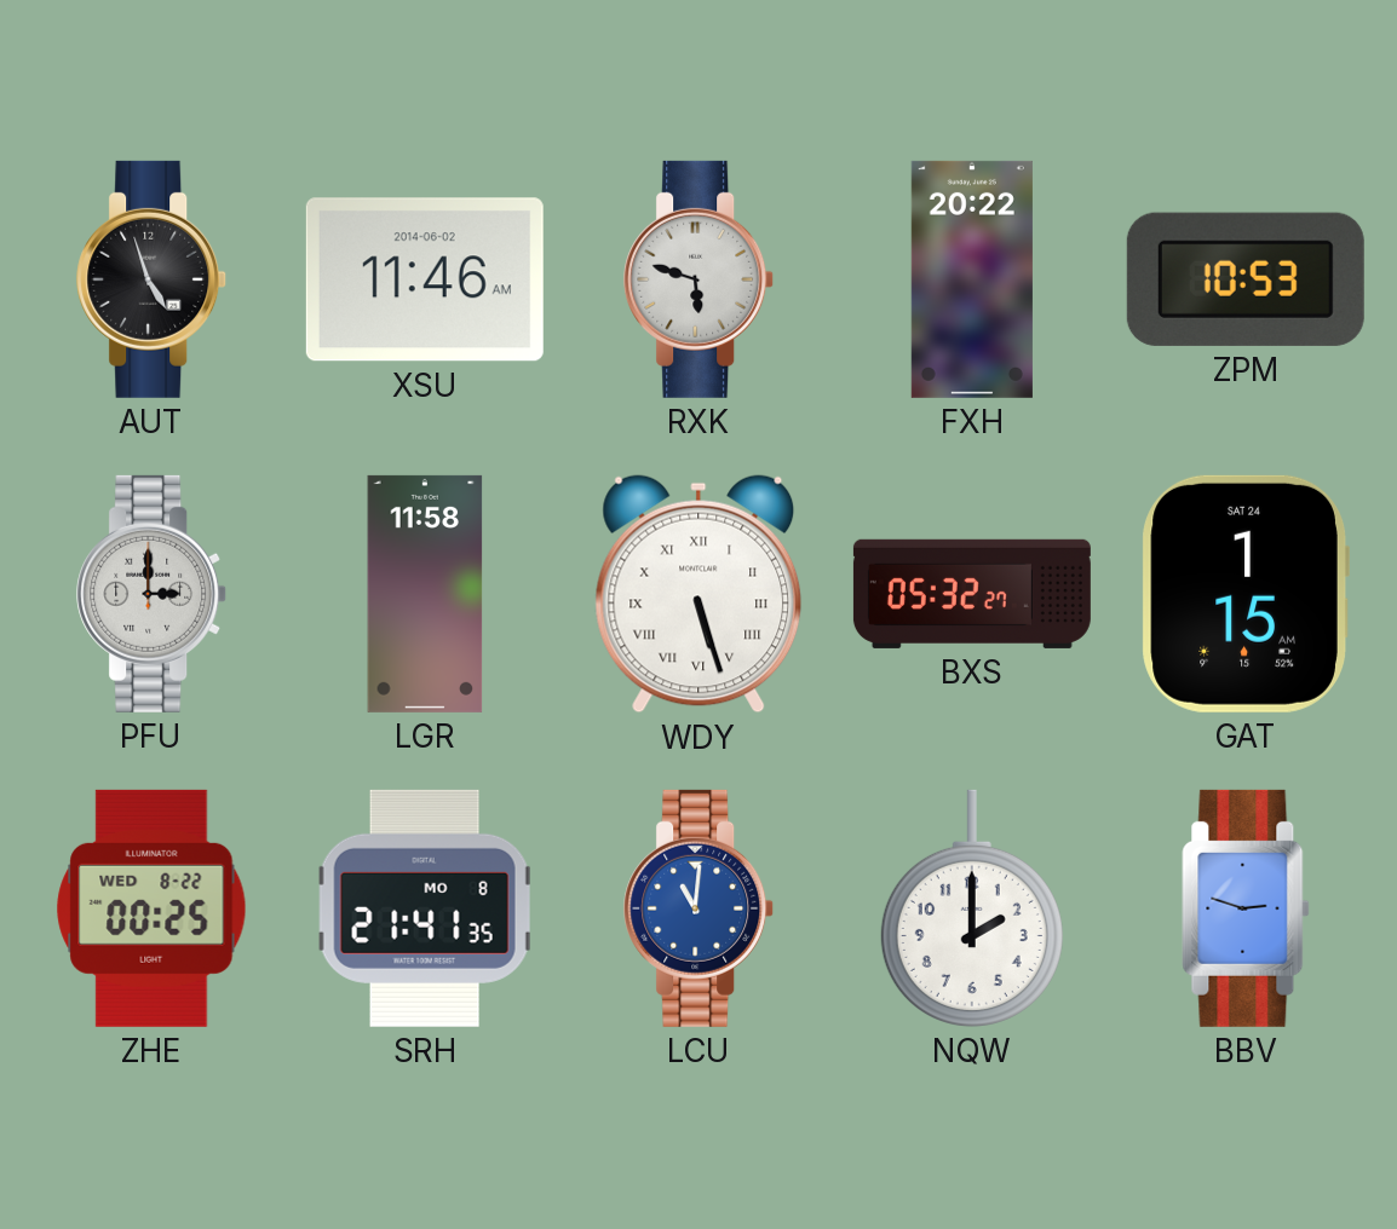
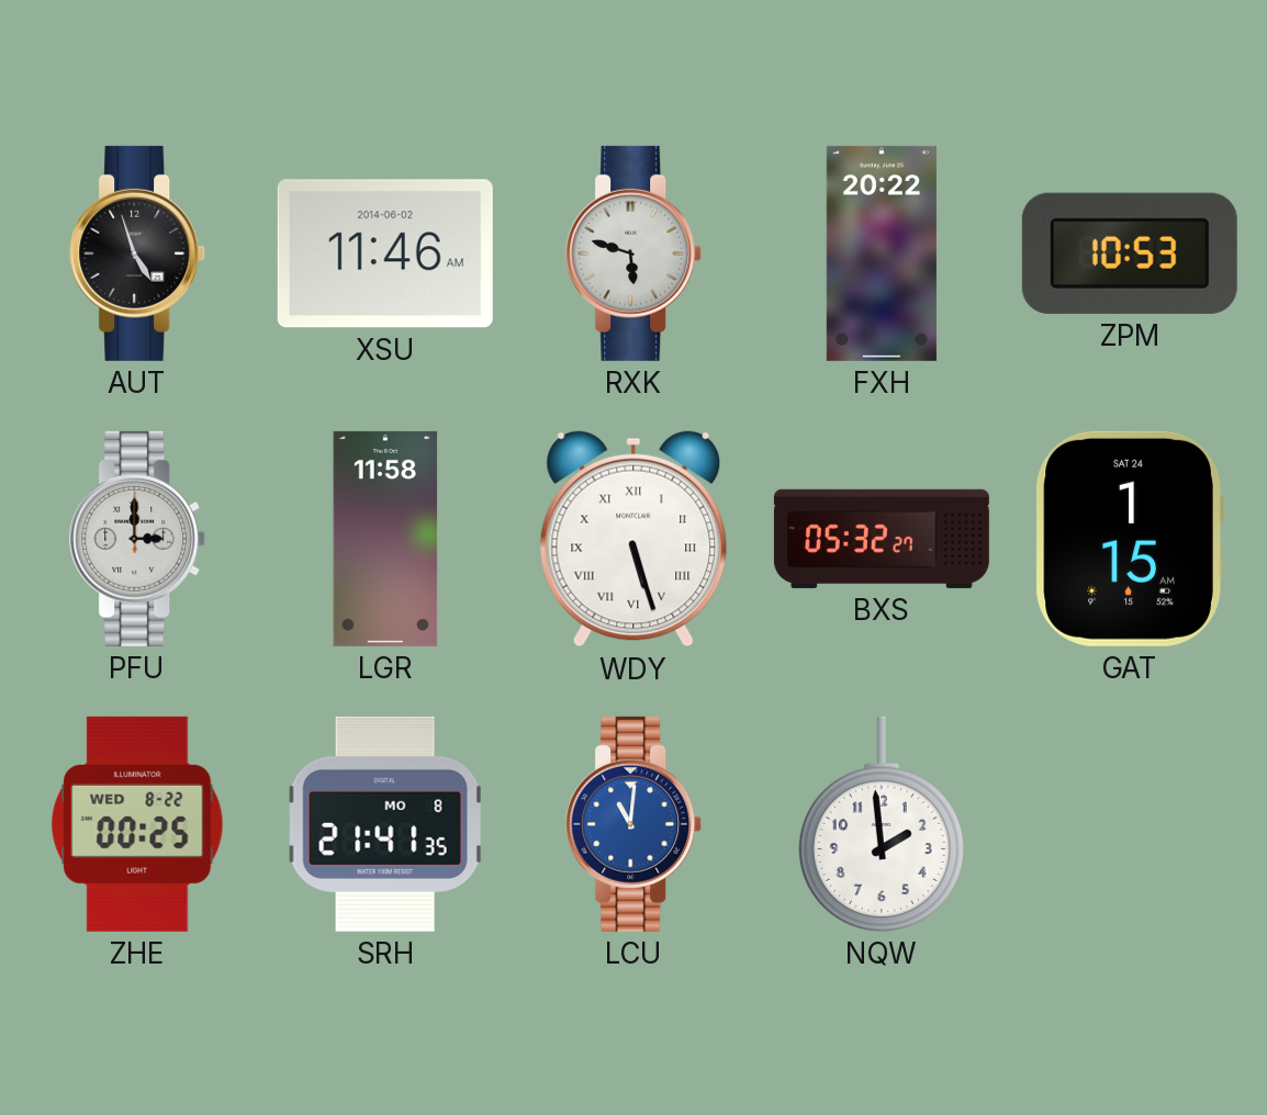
NQW: 2:00 -> 1:59 (882, 824)
BBV: 2:48 -> none (1246, 908)
